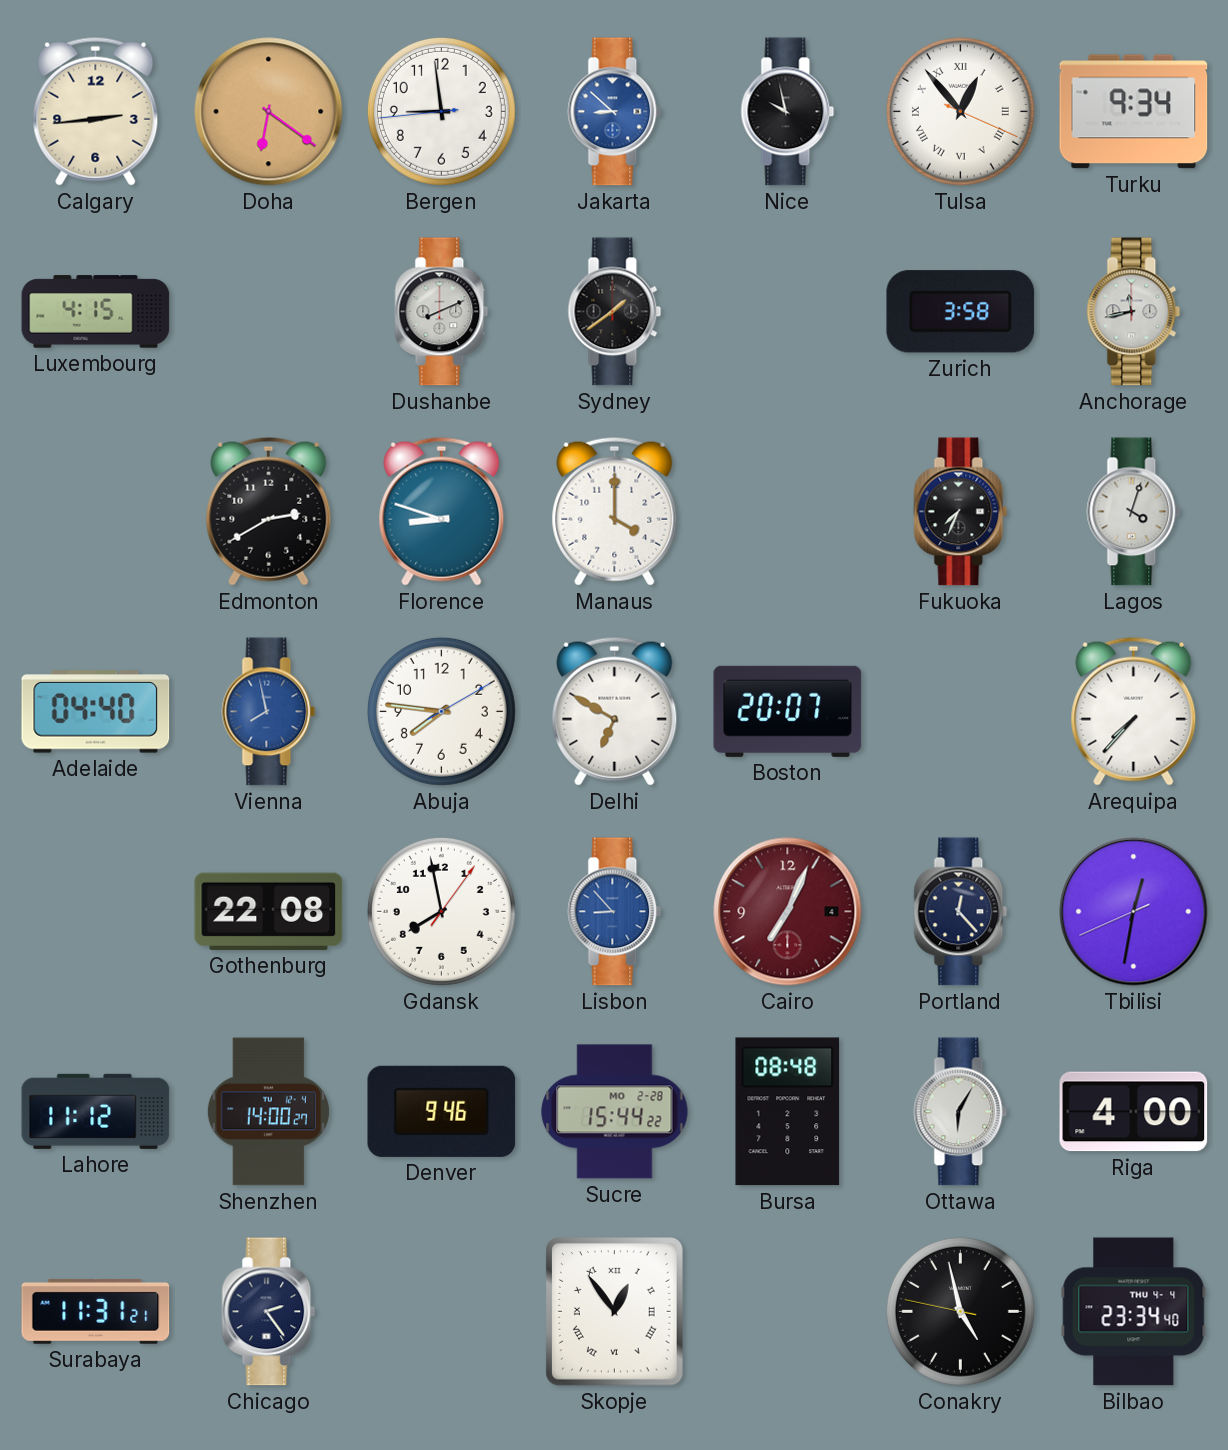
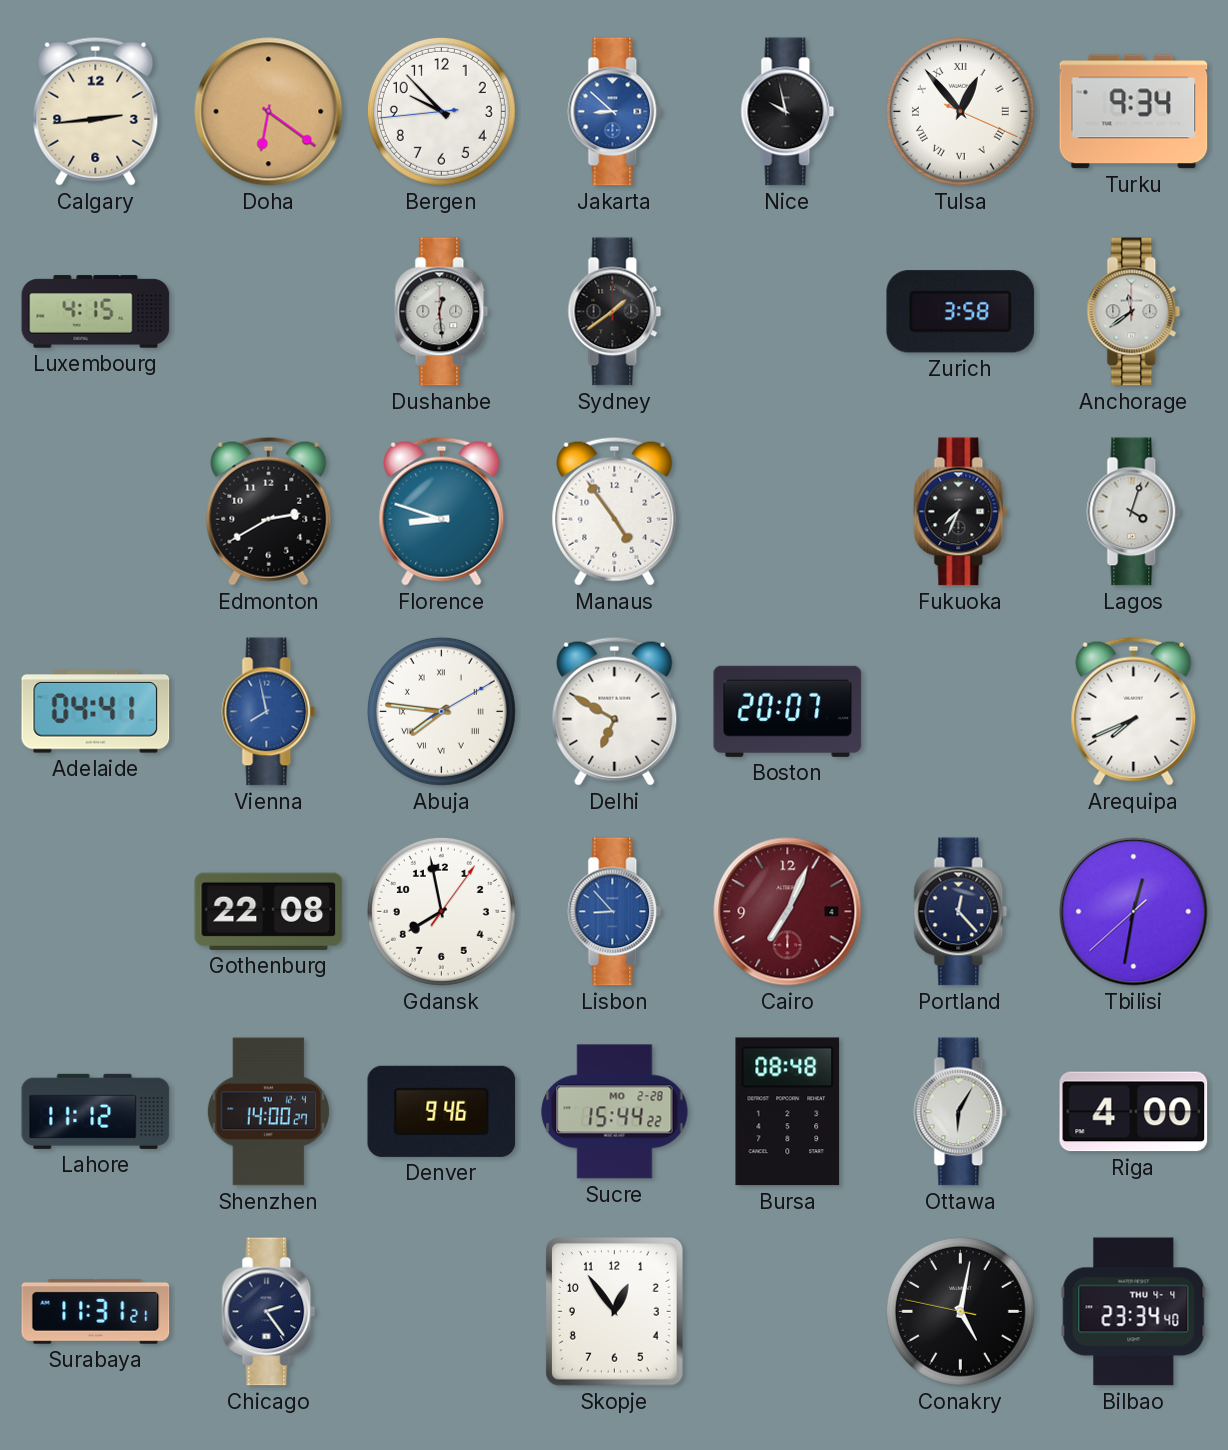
Bergen: 8:58 -> 9:52 (441, 111)
Dushanbe: 8:11 -> 12:29 (442, 312)
Anchorage: 11:43 -> 11:39 (1134, 312)
Manaus: 4:00 -> 4:54 (615, 511)
Adelaide: 04:40 -> 04:41 (96, 712)
Abuja numerals: Arabic -> Roman (441, 711)
Arequipa: 7:37 -> 7:41 (1134, 711)
Tbilisi: 12:31:41 -> 12:31:38 (1134, 912)
Skopje numerals: Roman -> Arabic (615, 1312)
Conakry: 4:57 -> 5:01 (960, 1311)
